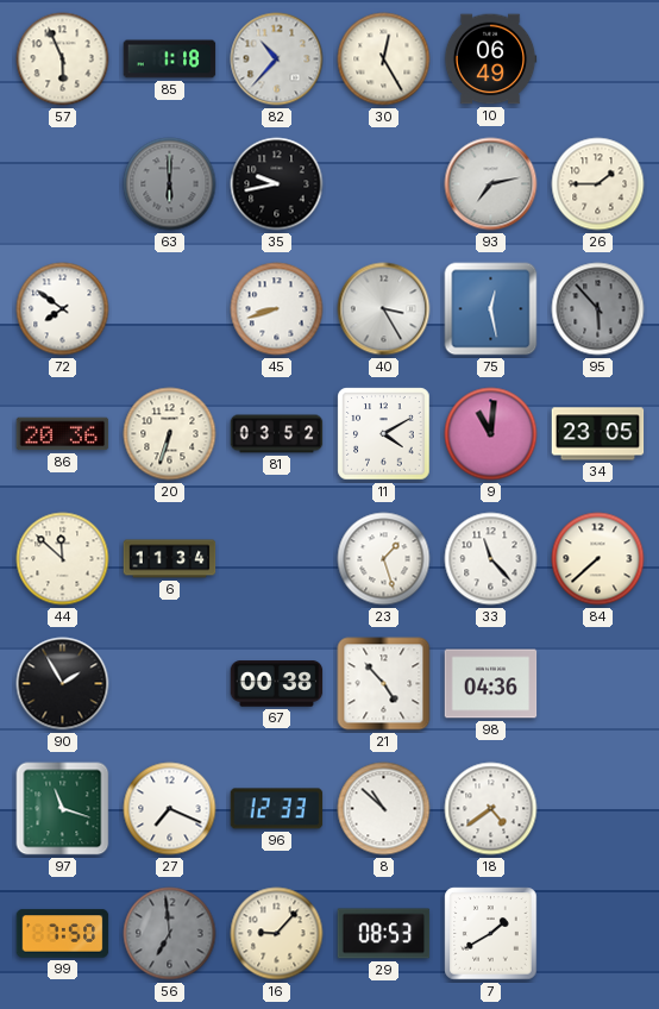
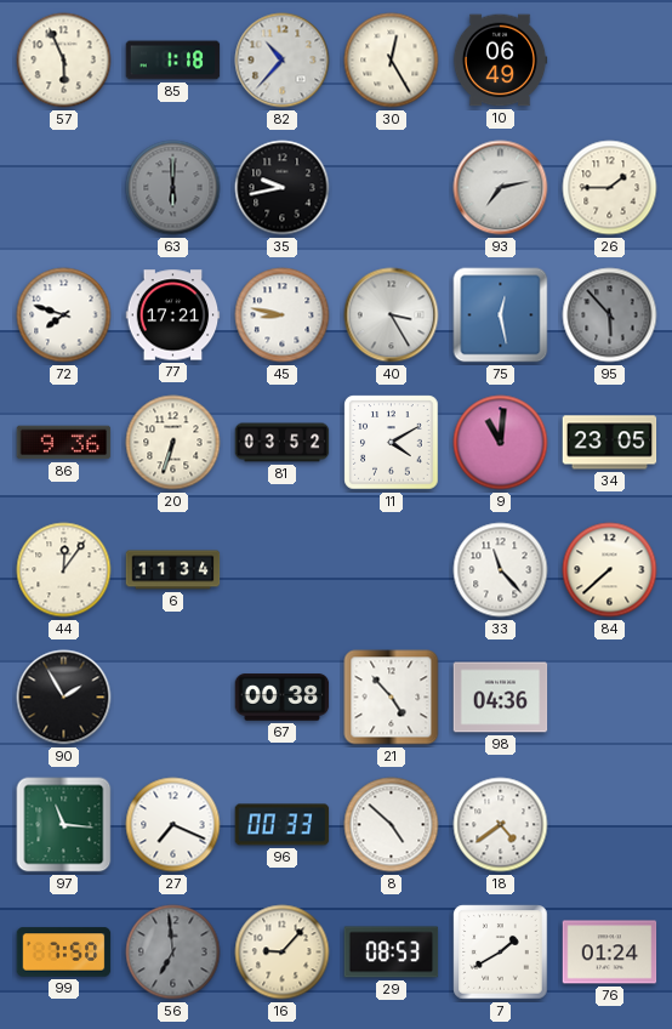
72: 7:51 -> 7:48 (64, 315)
77: none -> 17:21 (173, 315)
45: 8:42 -> 8:47 (283, 315)
86: 20:36 -> 9:36 (64, 443)
44: 11:52 -> 12:06 (64, 570)
23: 1:27 -> none (384, 559)
97: 11:18 -> 11:16 (64, 825)
96: 12:33 -> 00:33 (283, 825)
8: 10:52 -> 4:52 (392, 825)
76: none -> 01:24 (610, 953)
